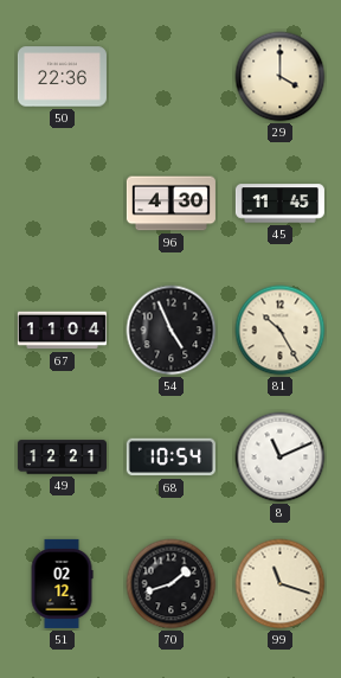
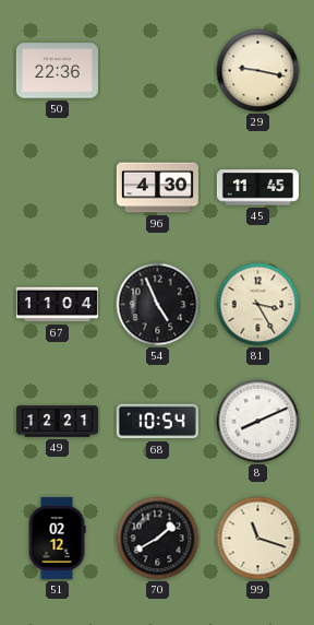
29: 4:00 -> 9:17 (258, 71)
81: 10:25 -> 3:25 (258, 305)
8: 11:11 -> 8:11 (258, 422)
70: 1:42 -> 1:40 (158, 539)
